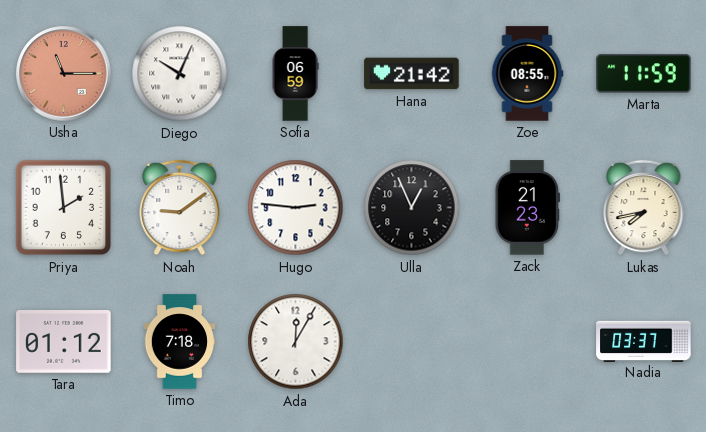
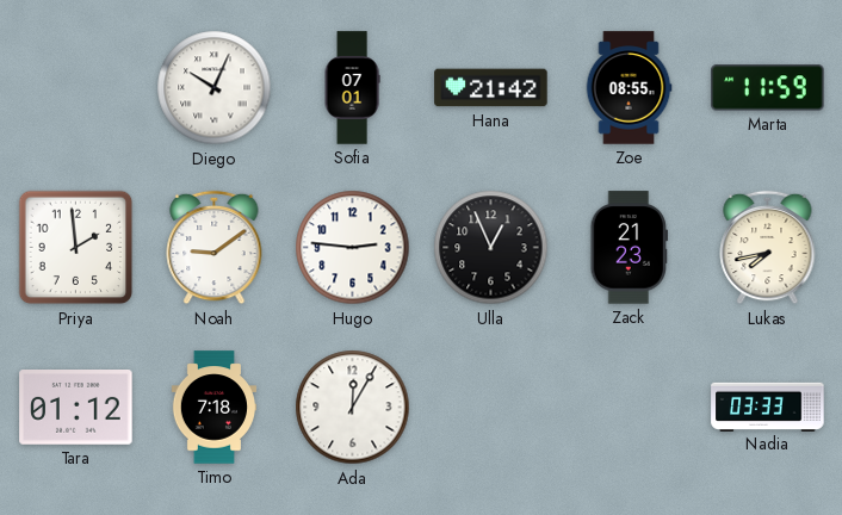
Usha: 11:15 -> none (64, 74)
Sofia: 06:59 -> 07:01 (352, 88)
Nadia: 03:37 -> 03:33 (768, 407)
